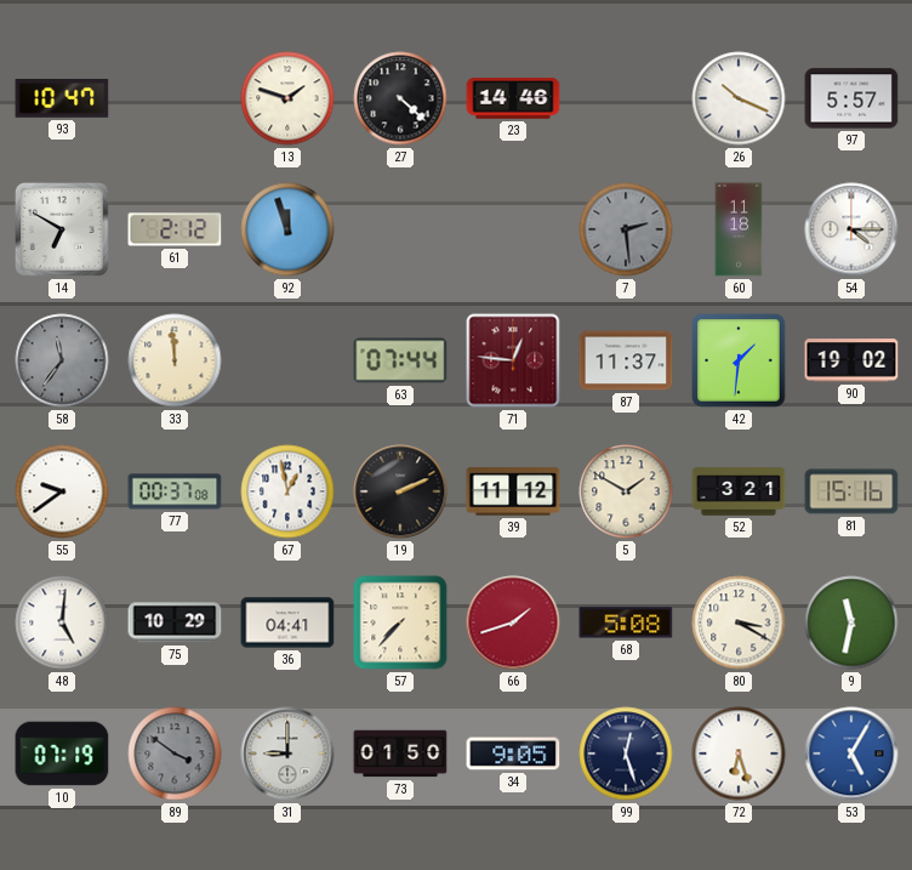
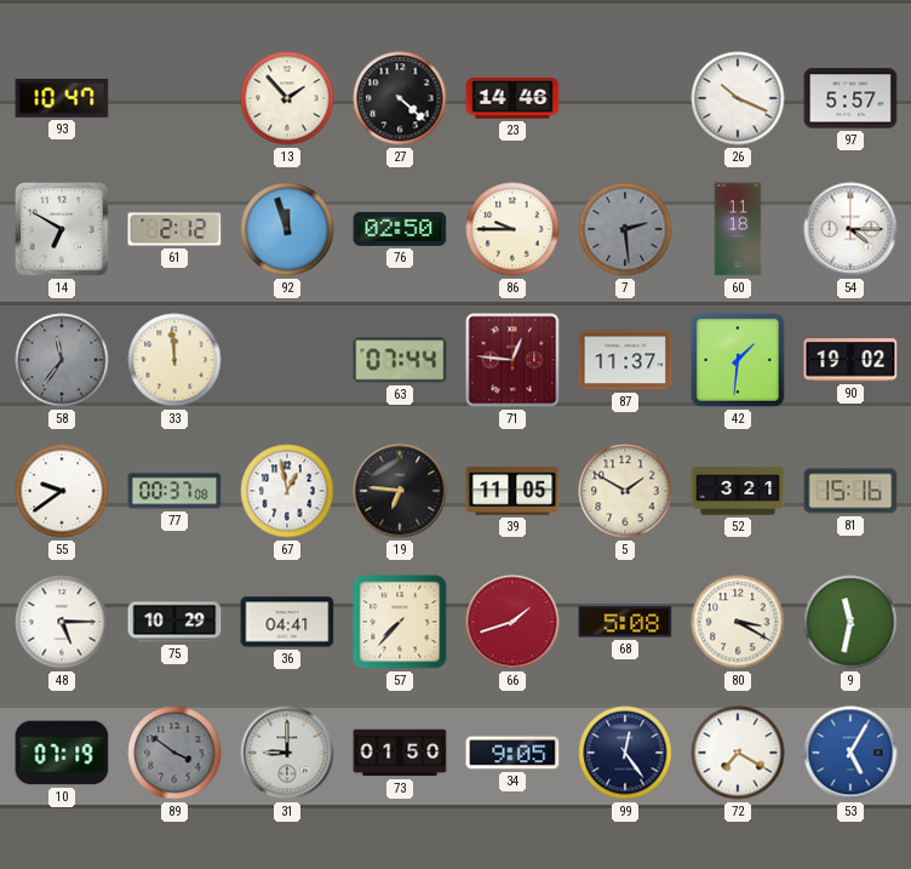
13: 1:48 -> 1:53 (287, 98)
76: none -> 02:50 (400, 229)
86: none -> 9:45 (512, 229)
19: 2:11 -> 6:46 (400, 491)
39: 11:12 -> 11:05 (512, 491)
48: 5:01 -> 5:15 (62, 622)
99: 12:27 -> 12:24 (625, 753)
72: 6:27 -> 7:20 (738, 753)
